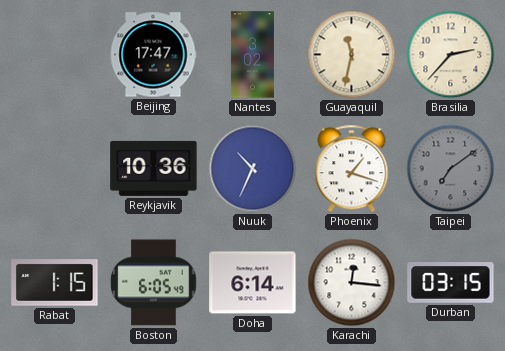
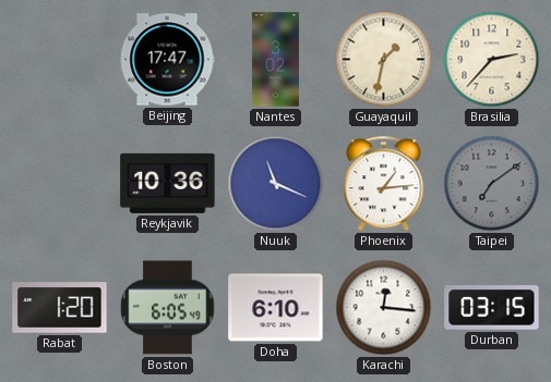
Guayaquil: 11:32 -> 1:32 (384, 60)
Nuuk: 10:34 -> 11:19 (276, 184)
Phoenix: 1:18 -> 1:14 (384, 184)
Rabat: 1:15 -> 1:20 (60, 308)
Doha: 6:14 -> 6:10 (276, 308)
